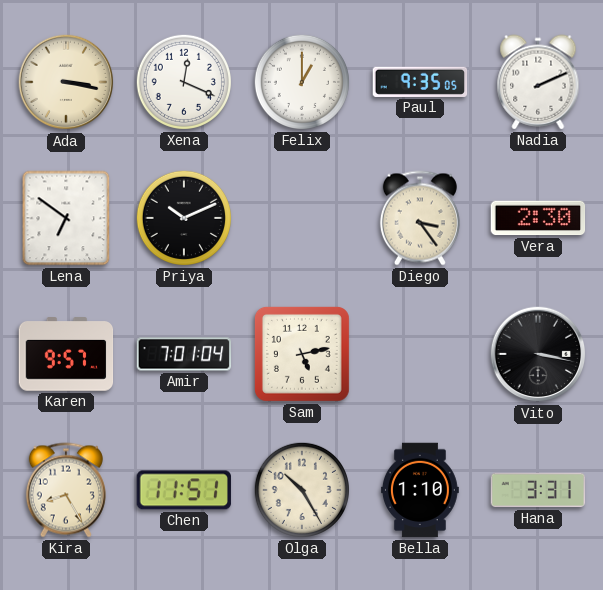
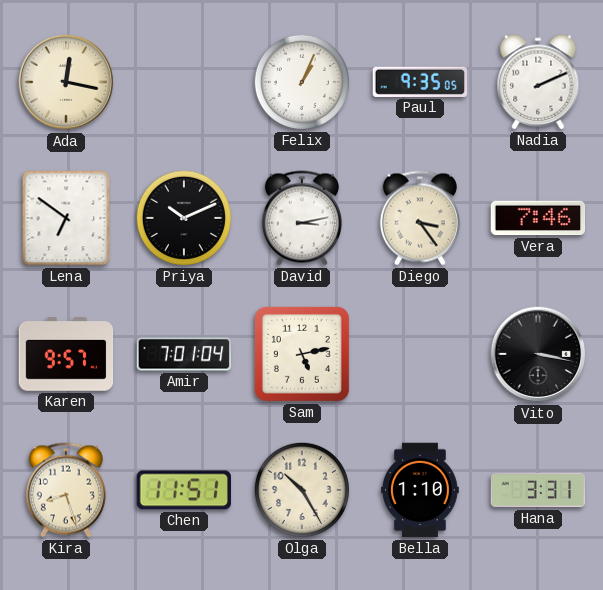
Ada: 3:17 -> 12:17 (66, 82)
Xena: 12:19 -> none (184, 82)
Felix: 1:00 -> 1:04 (302, 82)
David: none -> 3:13 (302, 218)
Vera: 2:30 -> 7:46 (538, 218)
Kira: 8:25 -> 8:27 (66, 490)
